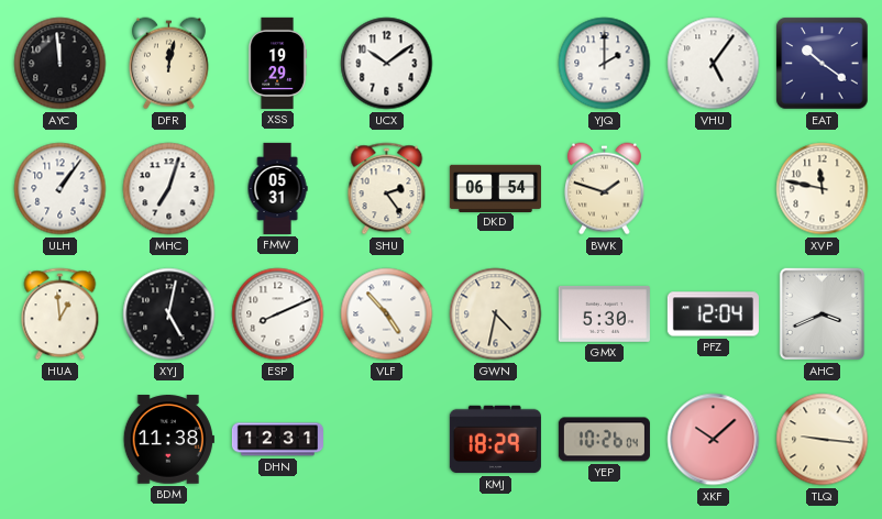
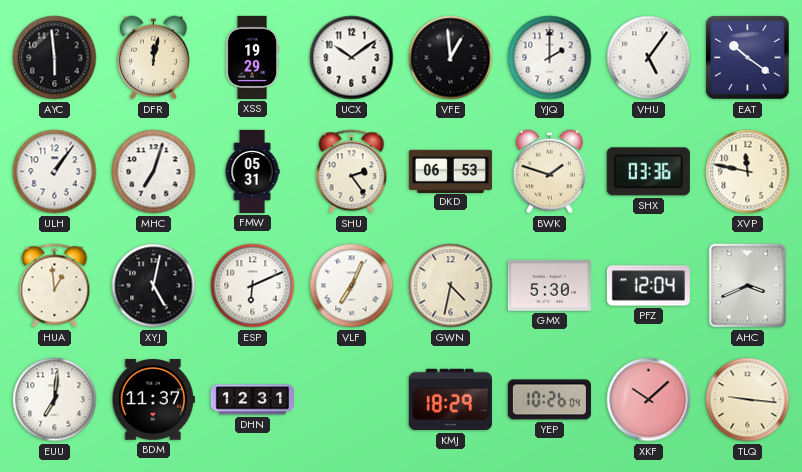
AYC: 11:59 -> 5:59 (55, 58)
VFE: none -> 12:59 (451, 58)
DKD: 06:54 -> 06:53 (450, 171)
SHX: none -> 03:36 (648, 172)
ESP: 8:11 -> 6:11 (253, 286)
VLF: 4:53 -> 7:04 (352, 286)
EUU: none -> 7:01 (55, 400)
BDM: 11:38 -> 11:37 (153, 400)
